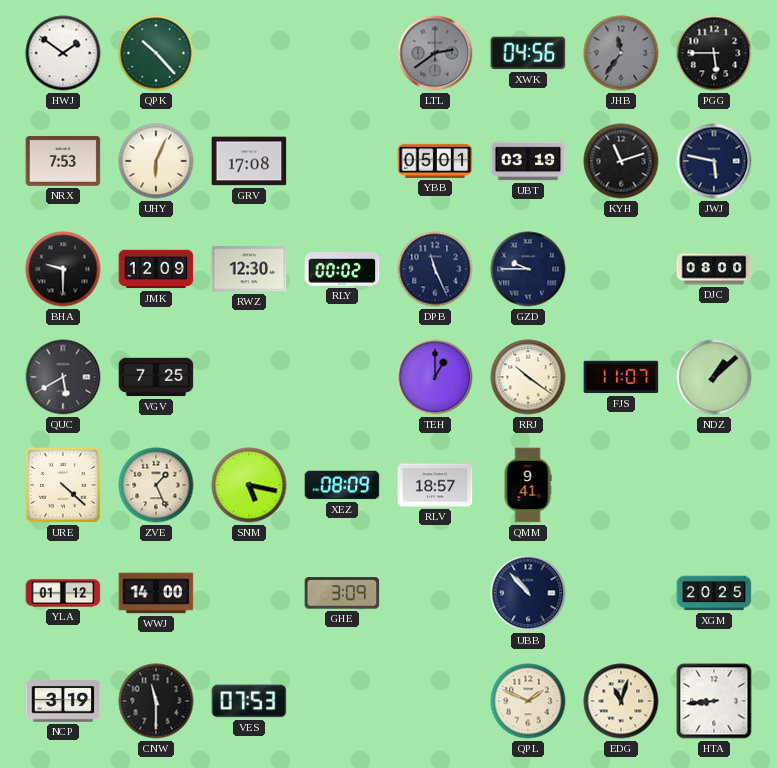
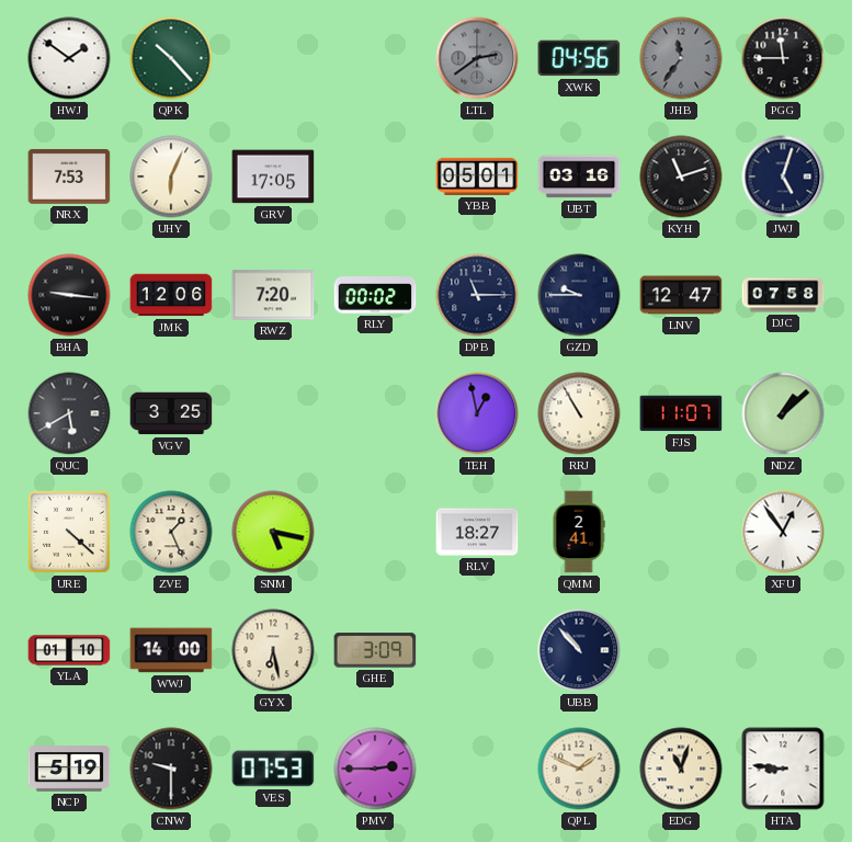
PGG: 5:45 -> 11:45 (783, 58)
GRV: 17:08 -> 17:05 (273, 177)
UBT: 03:19 -> 03:16 (579, 177)
JWJ: 5:47 -> 5:03 (783, 177)
BHA: 9:30 -> 9:16 (69, 295)
JMK: 12:09 -> 12:06 (171, 295)
RWZ: 12:30 -> 7:20 (273, 295)
DPB: 11:26 -> 11:15 (477, 295)
LNV: none -> 12:47 (681, 295)
DJC: 08:00 -> 07:58 (783, 295)
VGV: 7:25 -> 3:25 (171, 413)
TEH: 1:00 -> 12:58 (477, 413)
RRJ: 10:21 -> 10:55 (579, 413)
XEZ: 08:09 -> none (342, 485)
RLV: 18:57 -> 18:27 (477, 532)
QMM: 9:41 -> 2:41 (579, 532)
XFU: none -> 12:54 (783, 532)
YLA: 01:12 -> 01:10 (69, 650)
GYX: none -> 6:28 (273, 650)
XGM: 20:25 -> none (714, 593)
NCP: 3:19 -> 5:19 (69, 770)
CNW: 11:30 -> 9:30 (171, 769)
PMV: none -> 2:45 (375, 769)
HTA: 8:44 -> 8:46 (783, 769)
